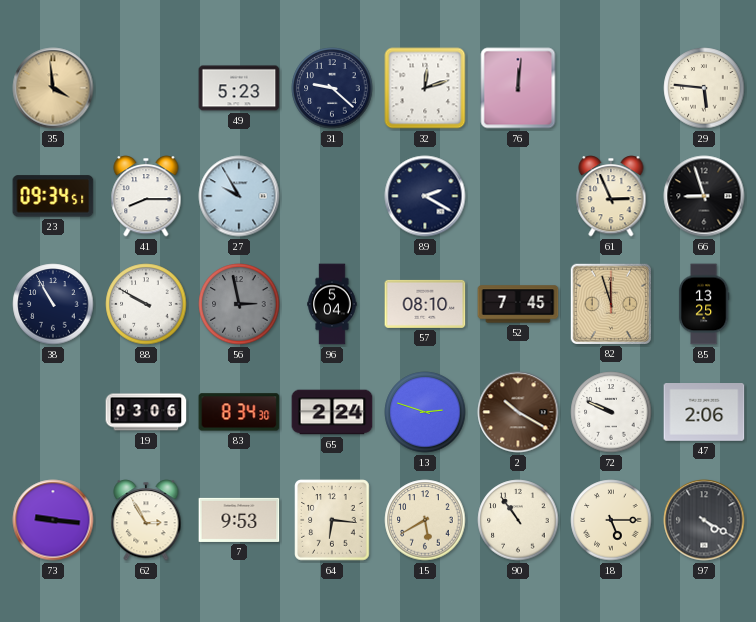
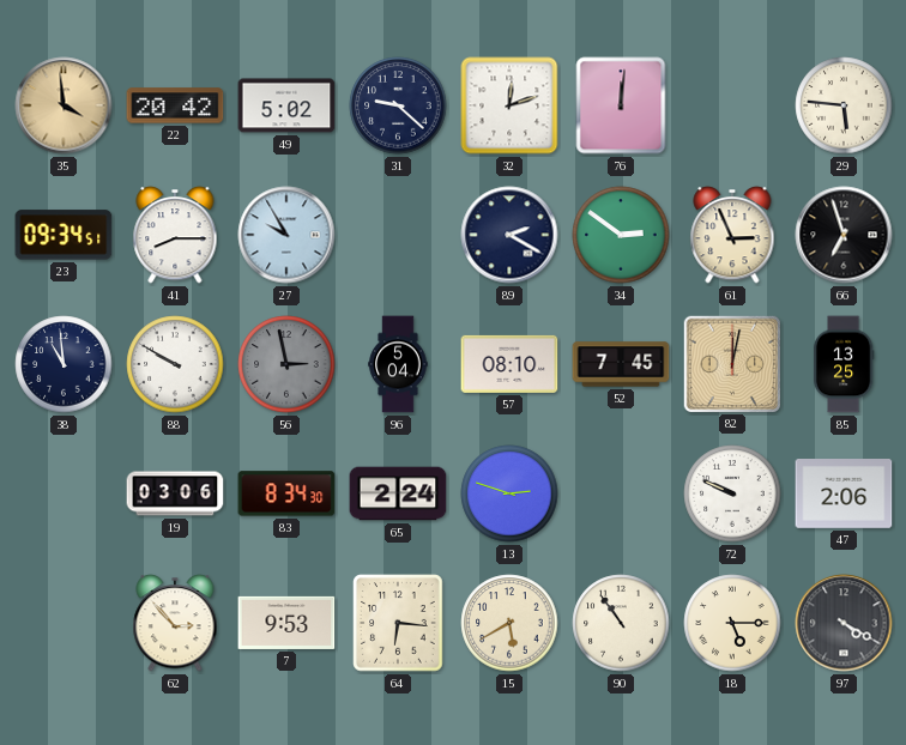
22: none -> 20:42 (175, 105)
49: 5:23 -> 5:02 (286, 105)
34: none -> 2:51 (621, 235)
66: 8:57 -> 6:57 (844, 235)
38: 10:55 -> 10:59 (64, 364)
82: 11:57 -> 12:02 (731, 363)
2: 10:20 -> none (518, 412)
73: 9:16 -> none (53, 520)
62: 2:55 -> 2:53 (175, 623)
